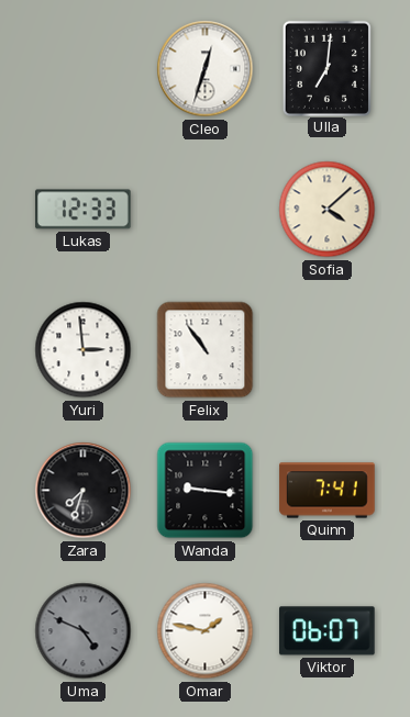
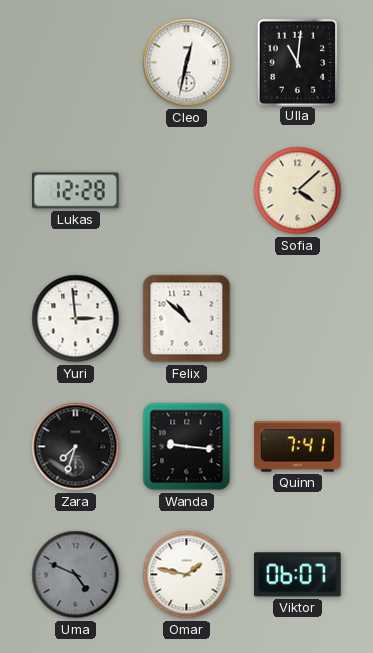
Cleo: 12:33 -> 12:32 (187, 63)
Ulla: 7:01 -> 11:01 (297, 62)
Lukas: 12:33 -> 12:28 (76, 191)
Felix: 10:54 -> 10:52 (187, 319)
